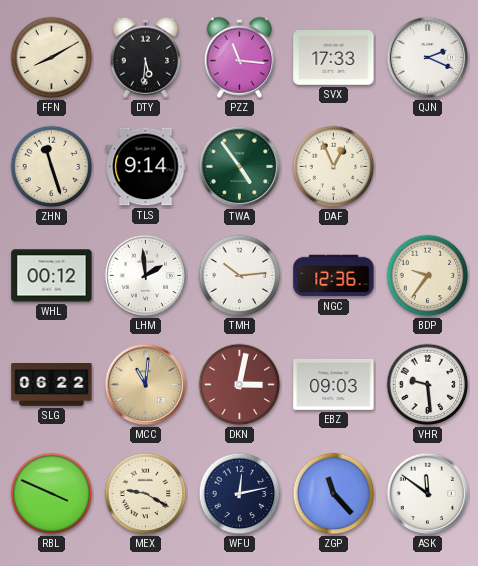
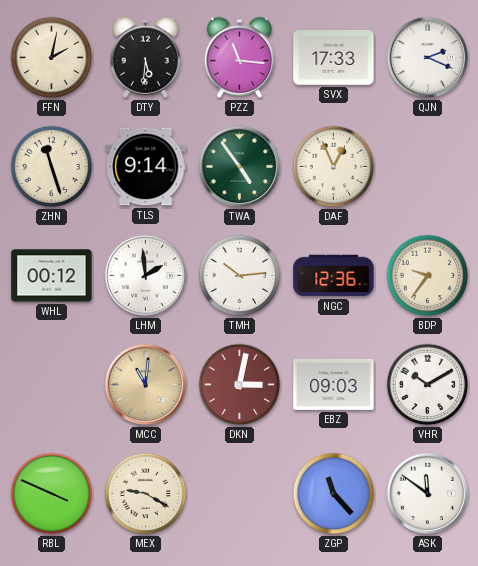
FFN: 8:10 -> 2:02 (52, 58)
SLG: 06:22 -> none (52, 385)
VHR: 9:29 -> 10:10 (428, 385)
WFU: 12:13 -> none (240, 494)
